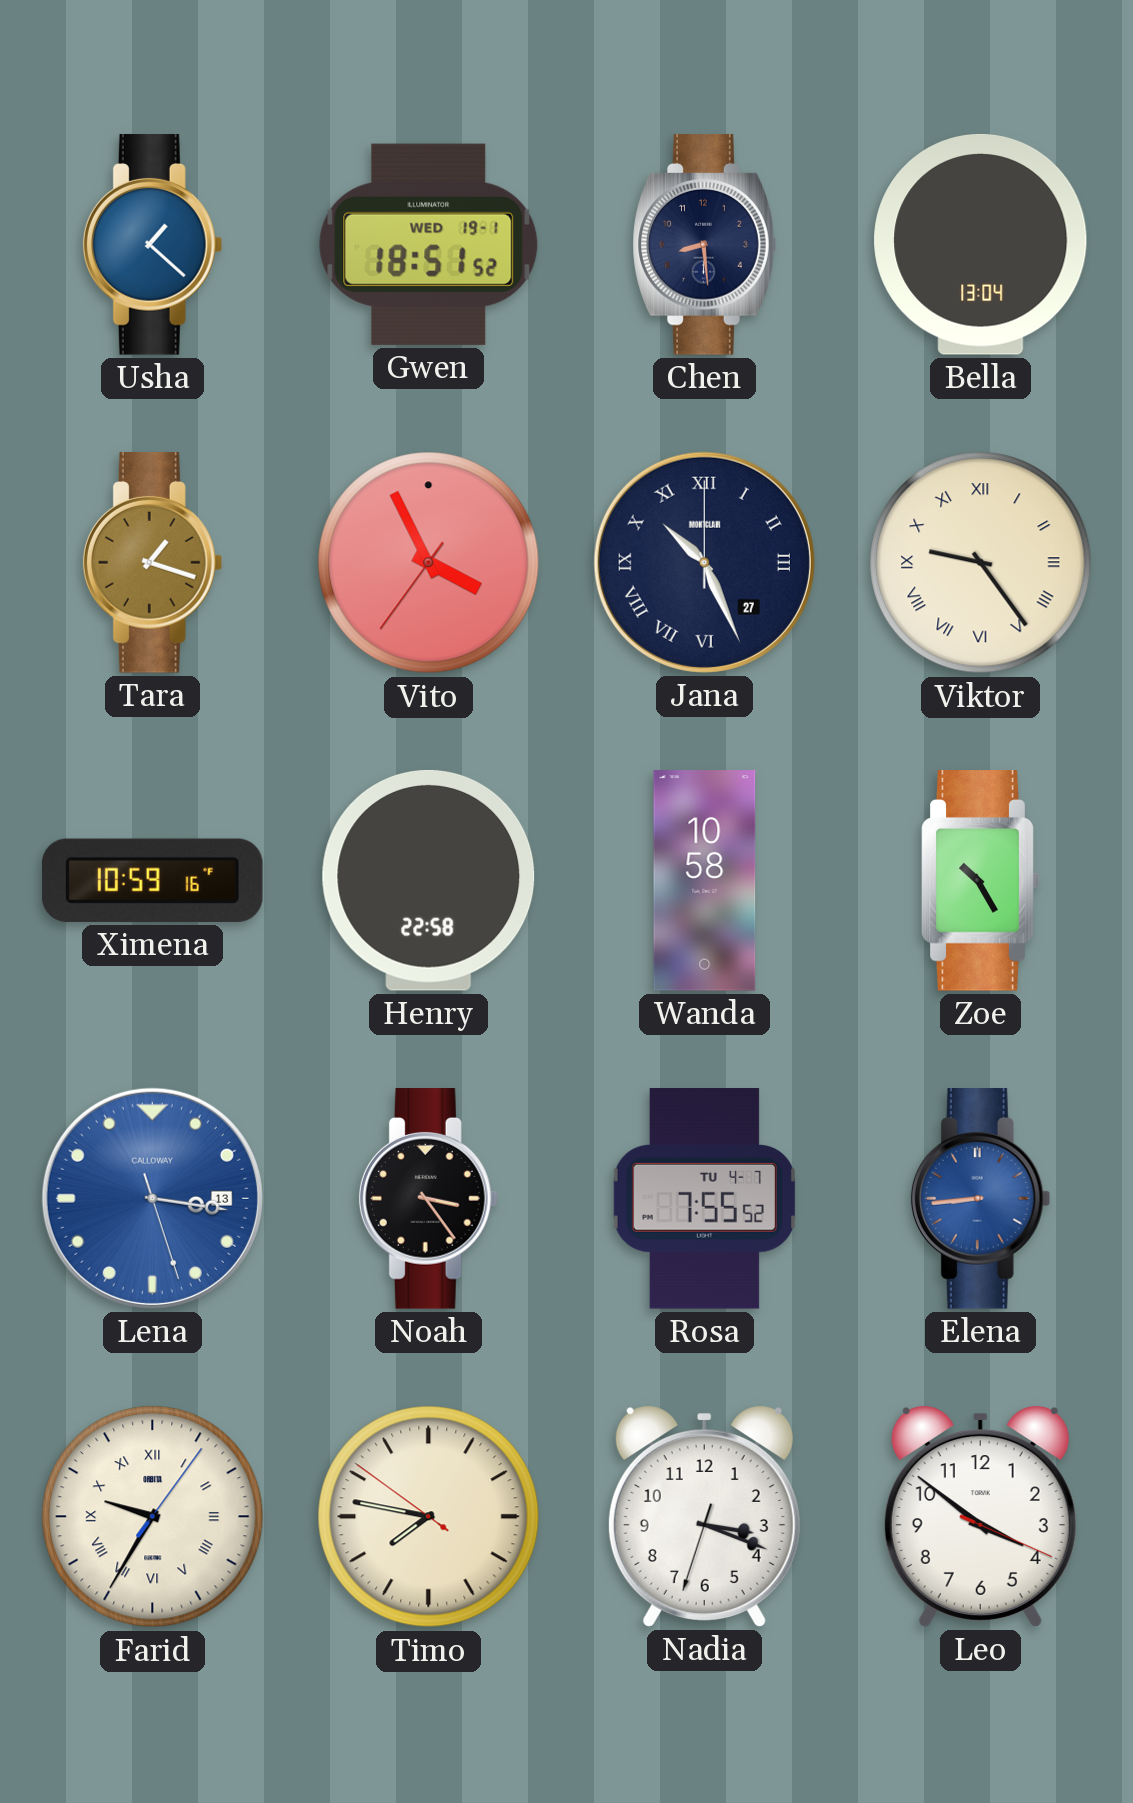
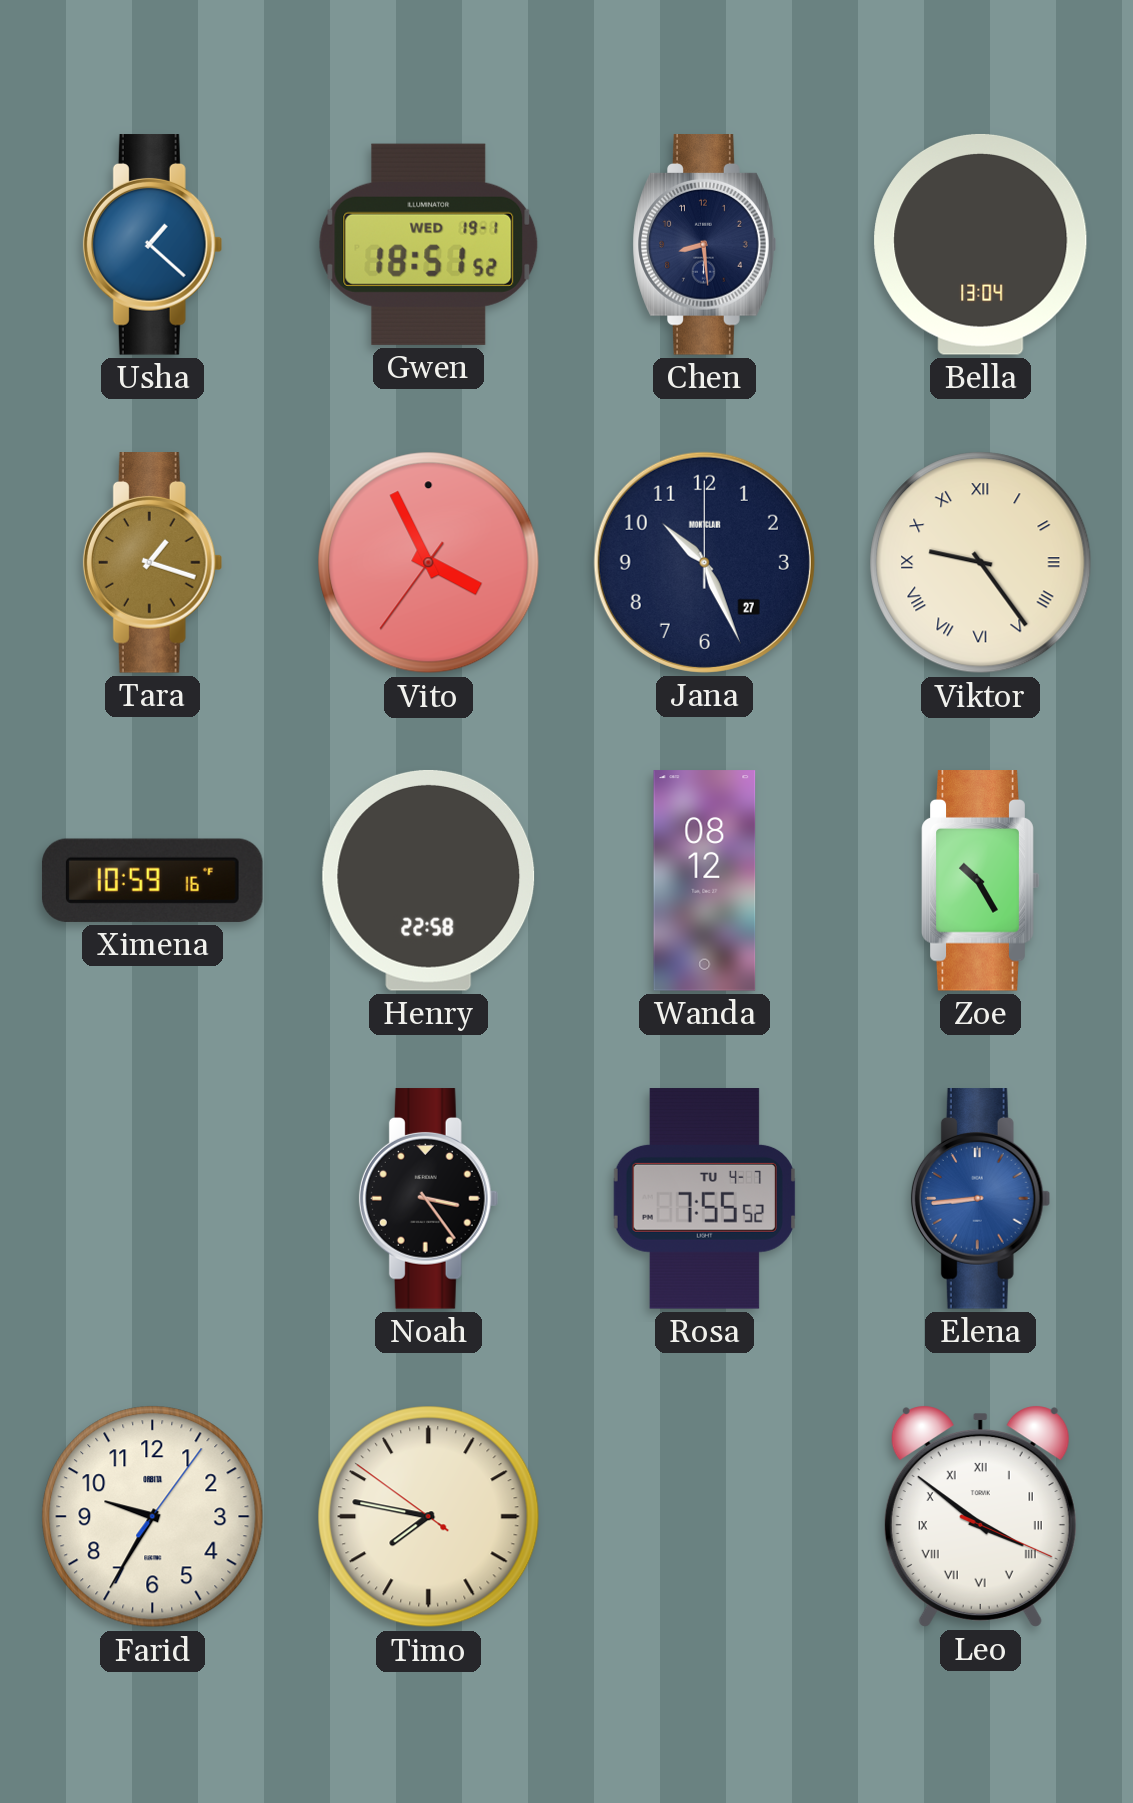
Jana numerals: Roman -> Arabic (704, 562)
Wanda: 10:58 -> 08:12 (705, 881)
Lena: 3:16 -> none (152, 1198)
Farid numerals: Roman -> Arabic (153, 1517)
Nadia: 3:18 -> none (704, 1516)
Leo numerals: Arabic -> Roman (980, 1516)
